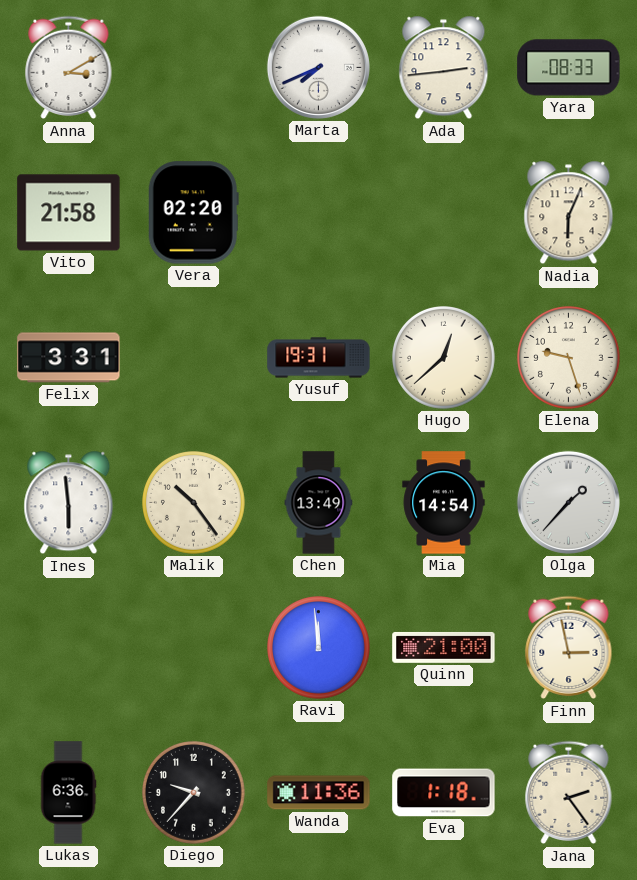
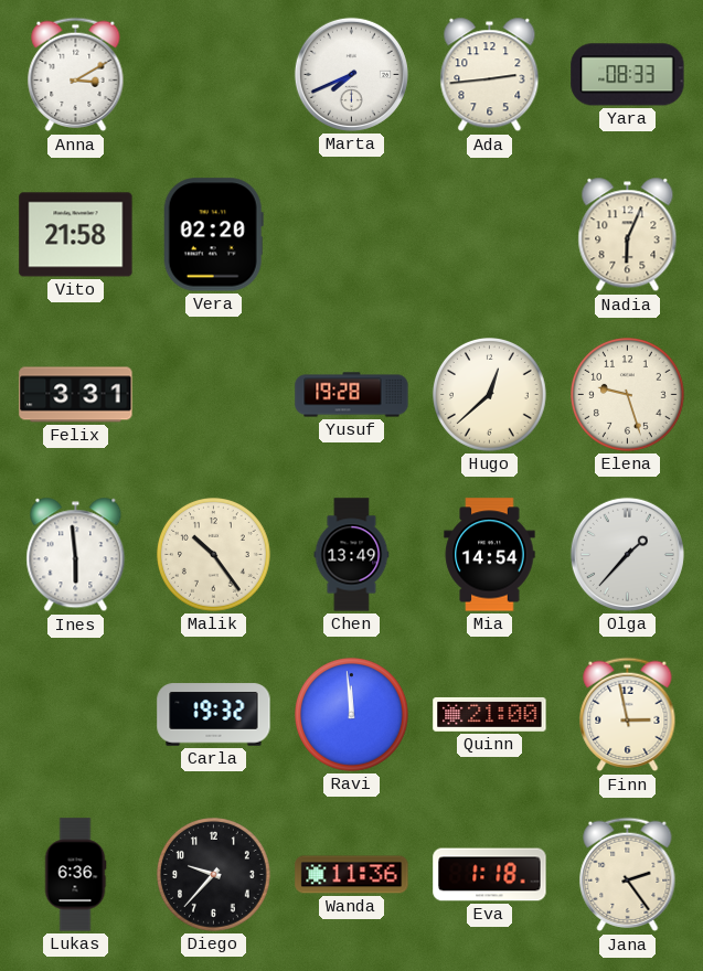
Yusuf: 19:31 -> 19:28 (352, 395)
Carla: none -> 19:32 (214, 715)
